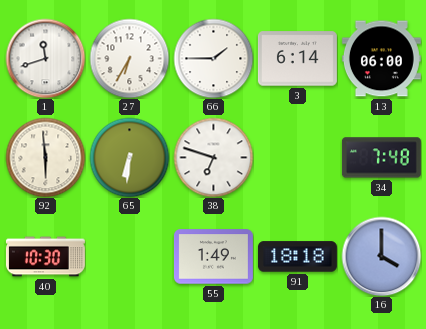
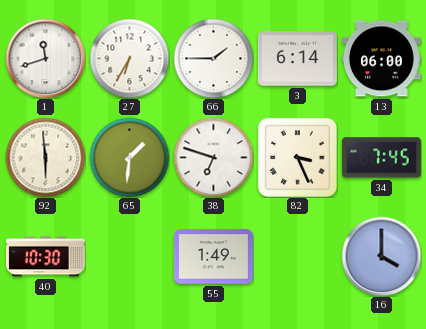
65: 6:31 -> 1:31 (129, 157)
82: none -> 3:26 (297, 157)
34: 7:48 -> 7:45 (381, 158)
91: 18:18 -> none (297, 257)
